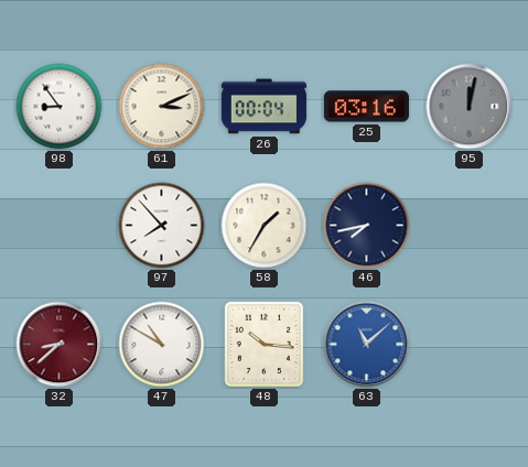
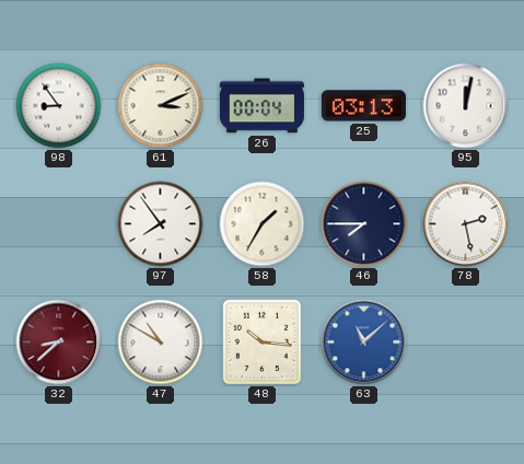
25: 03:16 -> 03:13 (363, 106)
95 dial: grey -> white (466, 106)
97: 7:53 -> 7:54 (161, 224)
46: 7:43 -> 7:45 (364, 224)
78: none -> 2:28 (466, 224)
